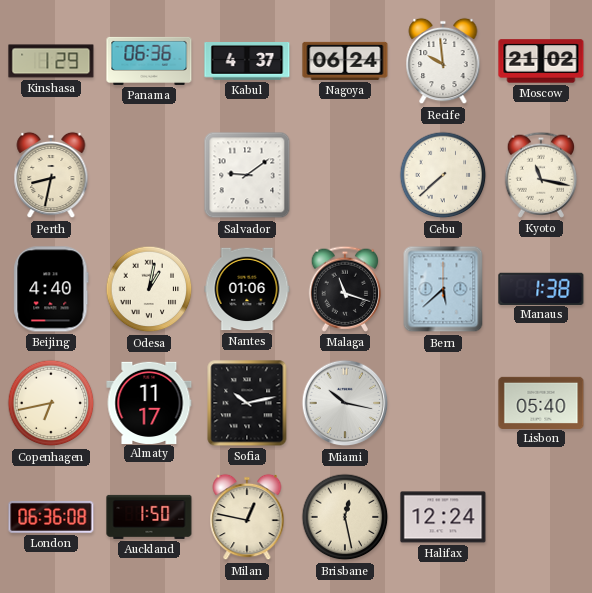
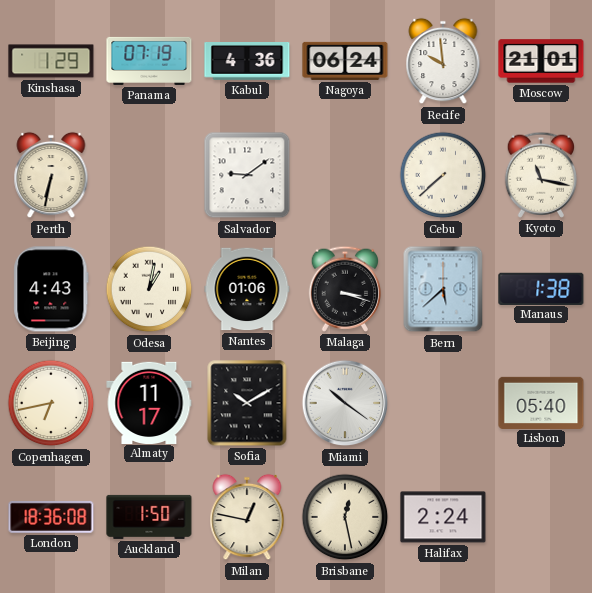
Panama: 06:36 -> 07:19 (149, 61)
Kabul: 4:37 -> 4:36 (247, 62)
Moscow: 21:02 -> 21:01 (541, 61)
Perth: 8:32 -> 6:32 (51, 175)
Beijing: 4:40 -> 4:43 (51, 289)
Malaga: 11:18 -> 3:18 (344, 289)
Sofia: 10:13 -> 10:10 (247, 403)
Miami: 10:17 -> 10:21 (345, 403)
London: 06:36 -> 18:36 (51, 517)
Halifax: 12:24 -> 2:24 (443, 517)
